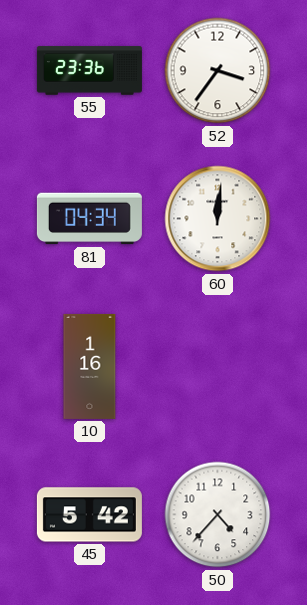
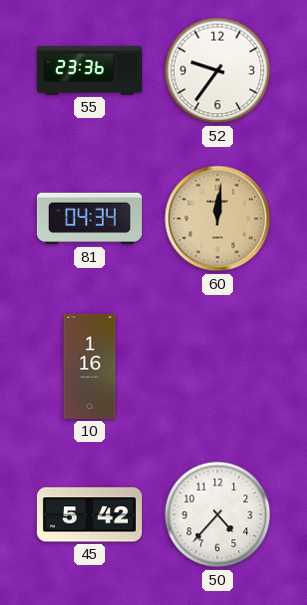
52: 3:36 -> 9:36 (218, 71)
60 dial: white -> champagne (218, 219)
